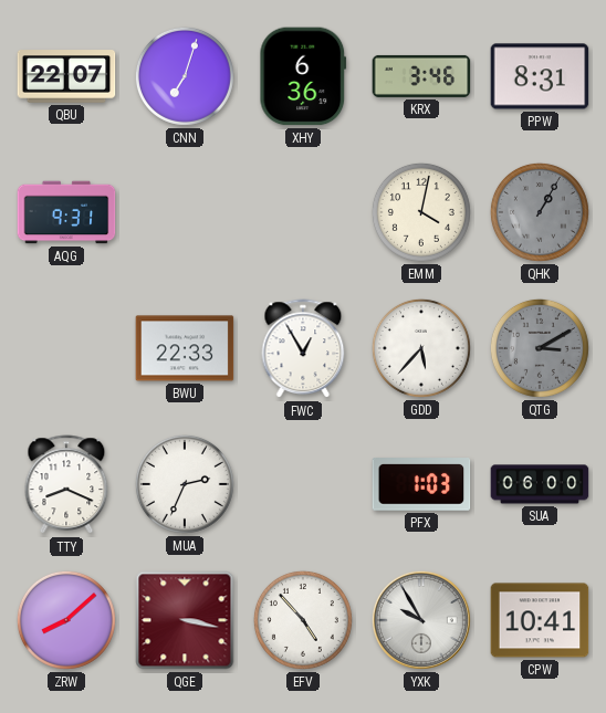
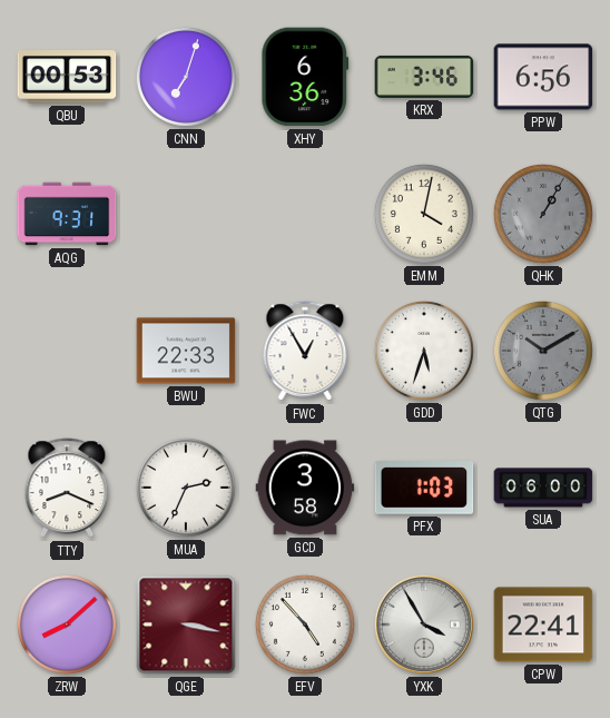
QBU: 22:07 -> 00:53 (67, 77)
PPW: 8:31 -> 6:56 (543, 77)
GDD: 5:37 -> 5:33 (424, 351)
QTG: 3:10 -> 10:10 (543, 351)
GCD: none -> 3:58 (305, 488)
YXK: 9:55 -> 3:55 (424, 624)
CPW: 10:41 -> 22:41 (543, 624)
